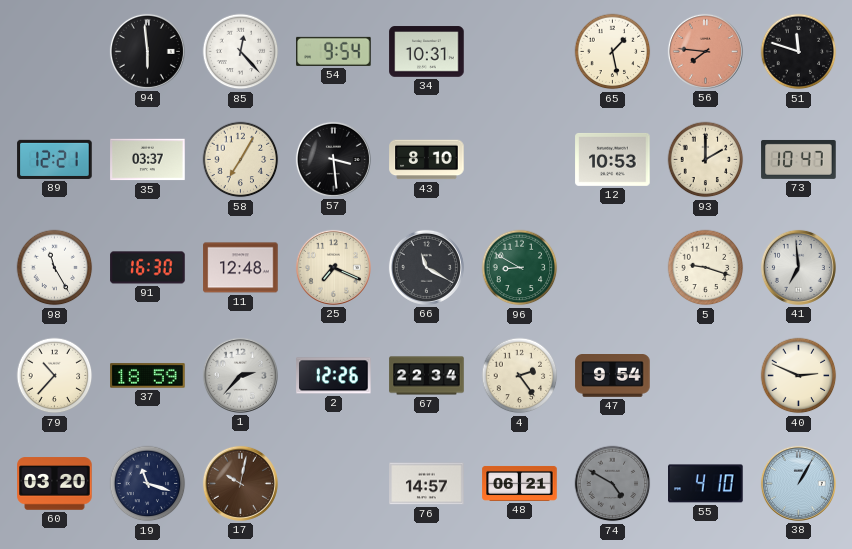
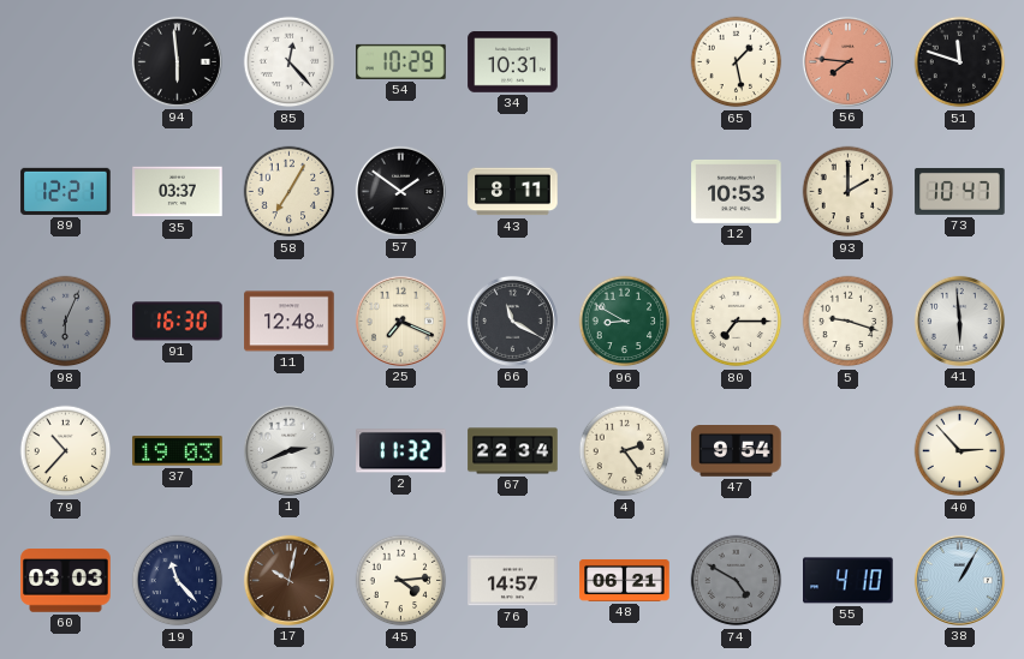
54: 9:54 -> 10:29 (401, 61)
57: 3:29 -> 1:51 (400, 191)
43: 8:10 -> 8:11 (513, 192)
98: 11:25 -> 6:04 (66, 322)
98 dial: white -> grey (66, 322)
80: none -> 7:15 (737, 322)
41: 6:59 -> 5:59 (959, 320)
37: 18:59 -> 19:03 (178, 451)
1: 2:37 -> 2:41 (288, 450)
2: 12:26 -> 11:32 (401, 451)
40: 2:49 -> 2:53 (960, 451)
60: 03:20 -> 03:03 (66, 581)
19: 11:18 -> 11:23 (178, 581)
45: none -> 4:14 (401, 581)
